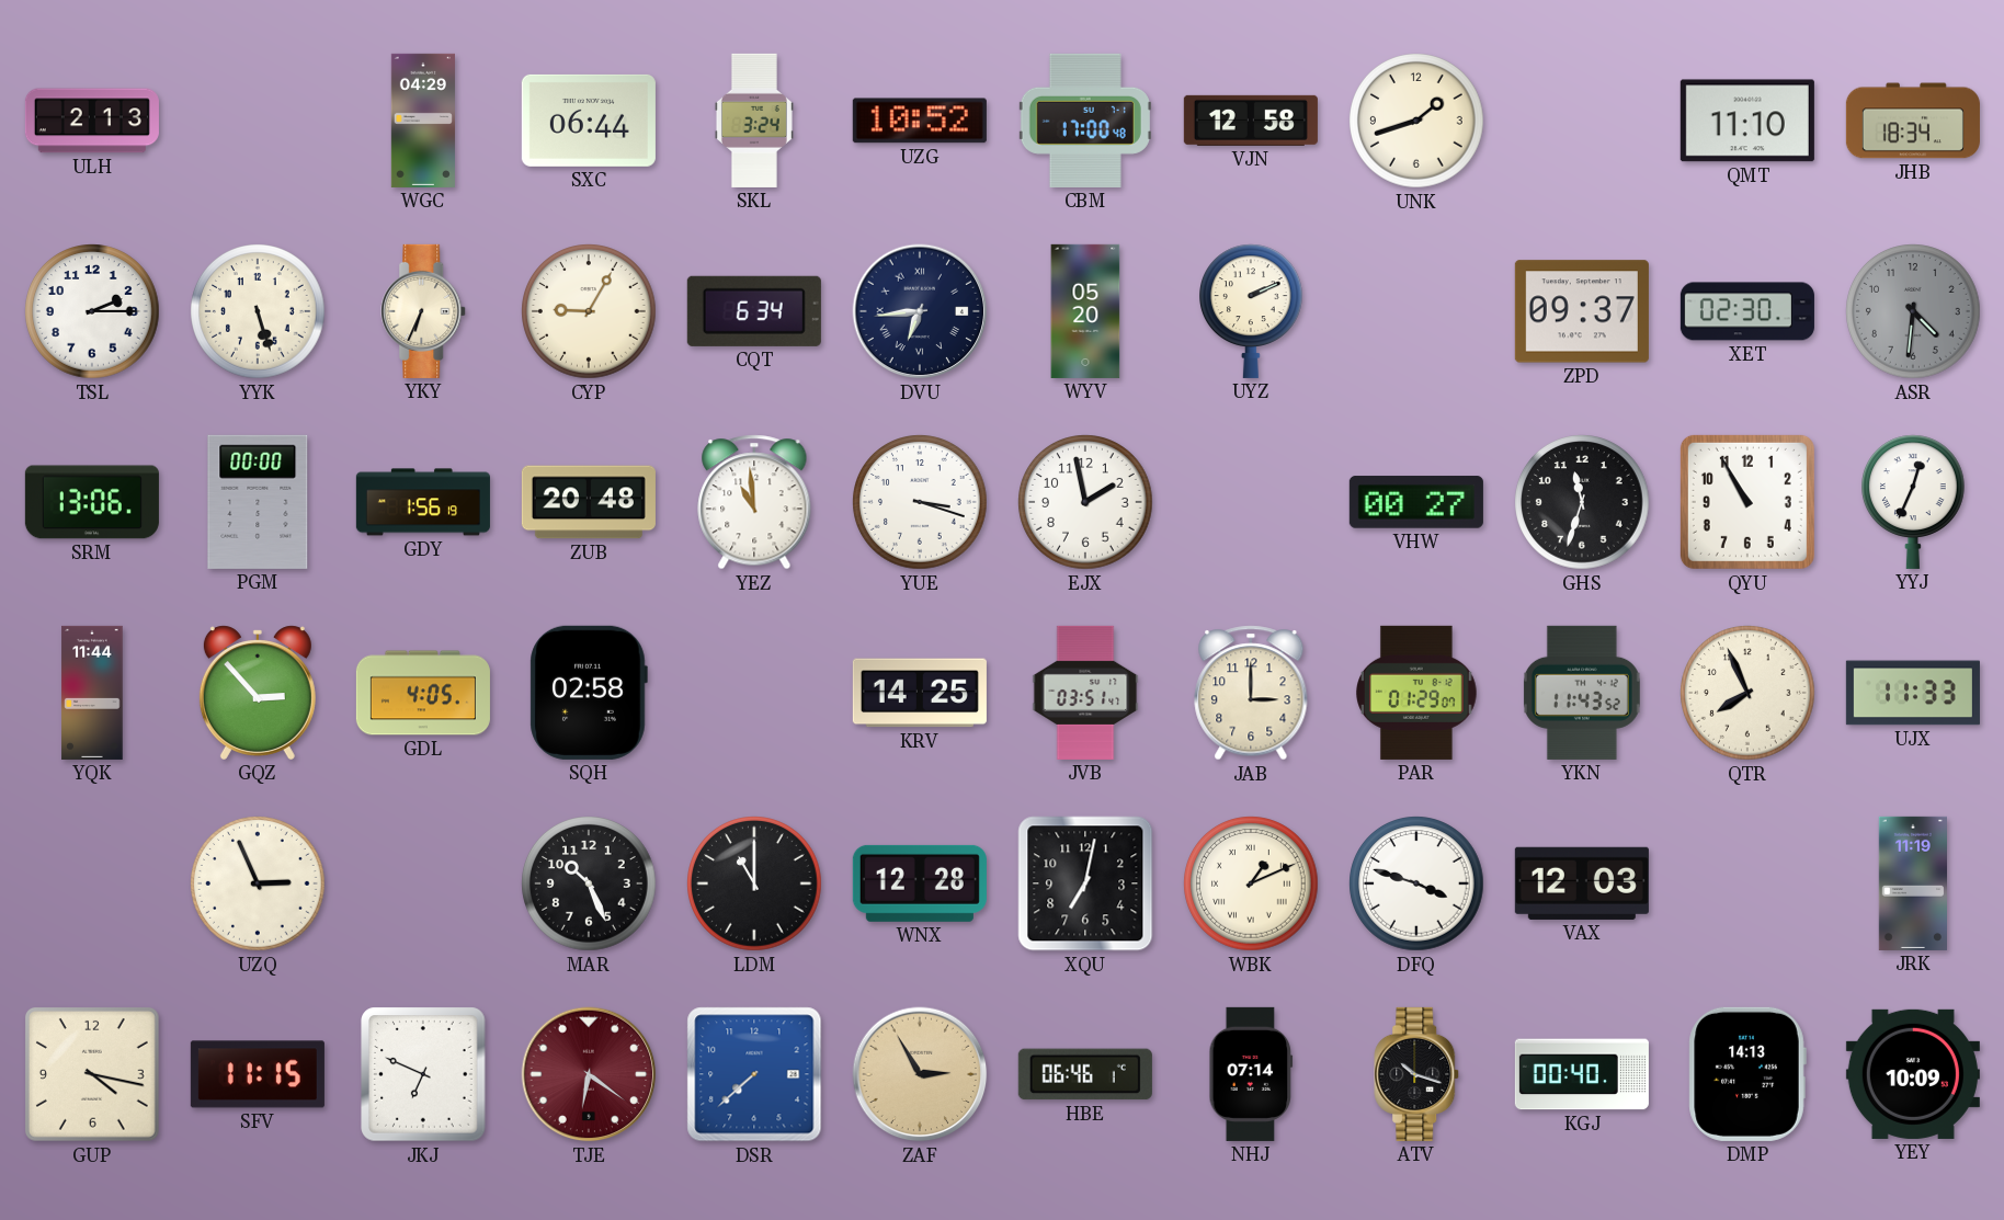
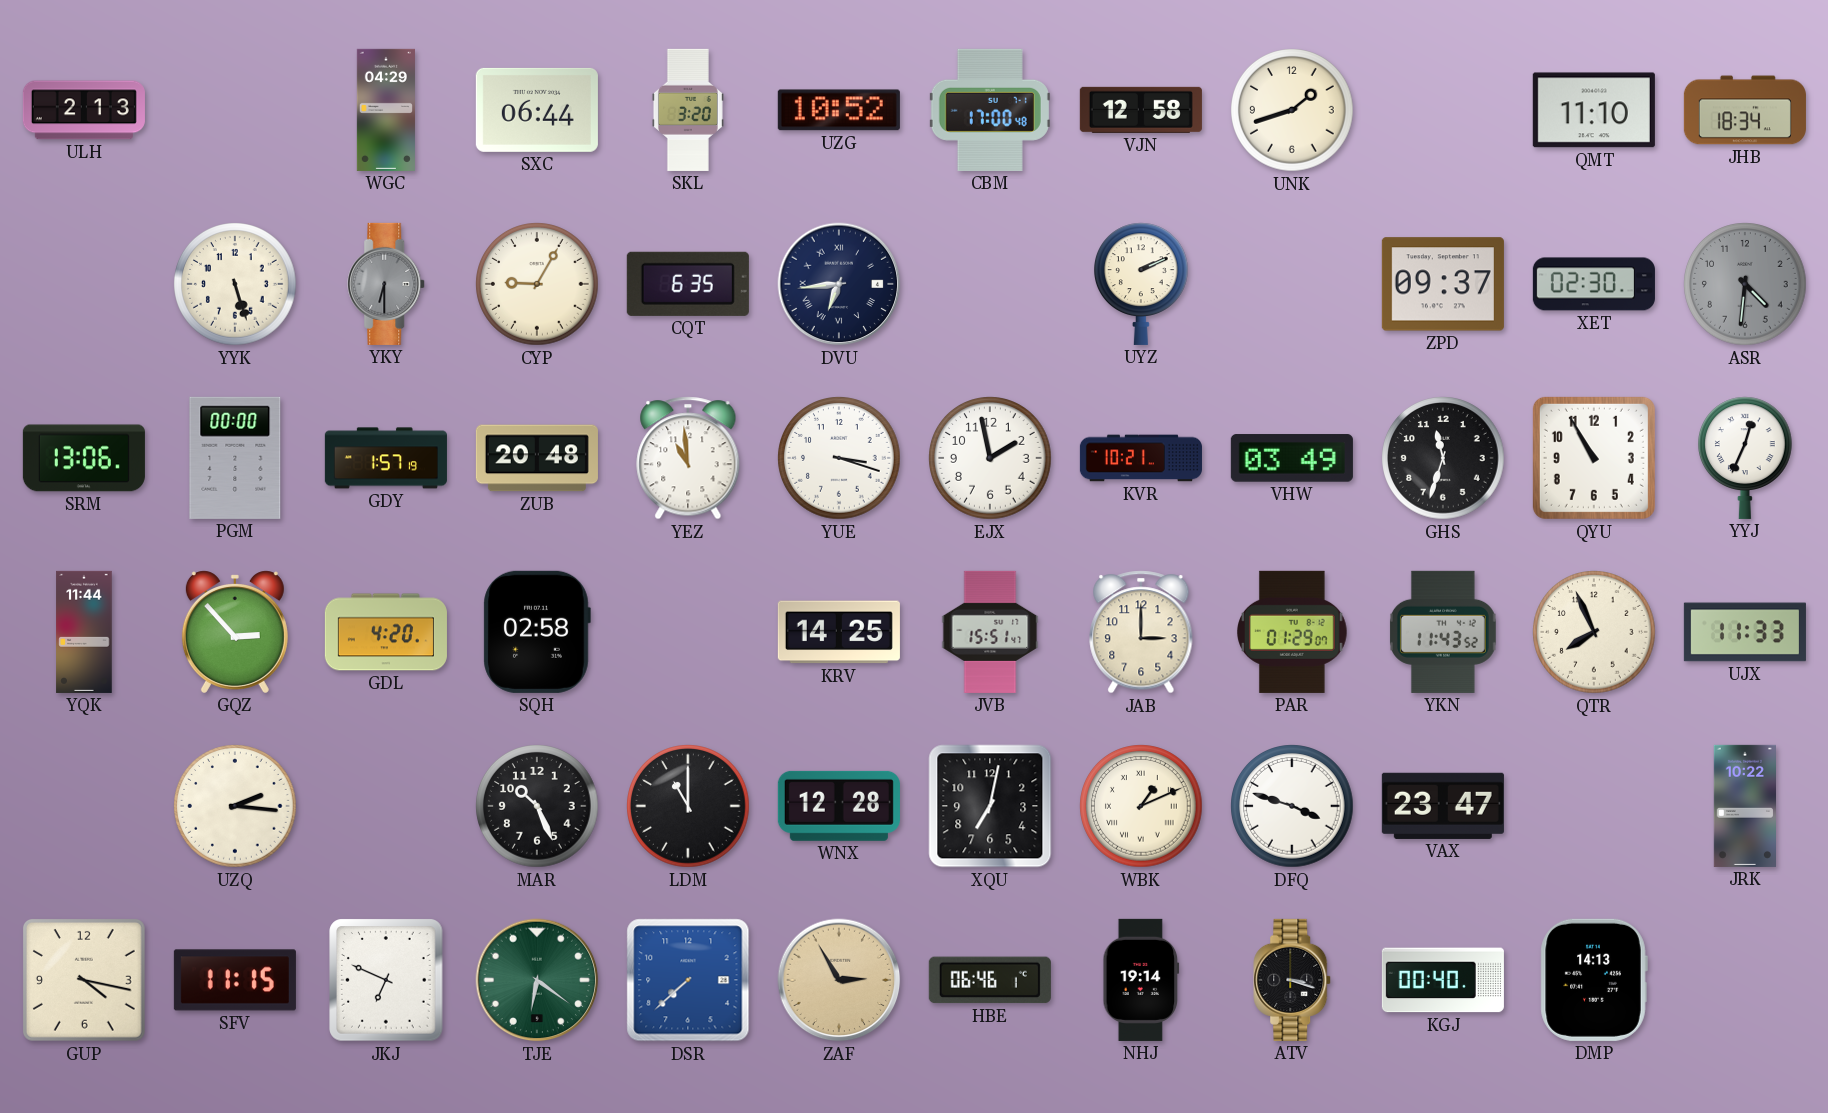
SKL: 3:24 -> 3:20 (688, 110)
TSL: 2:15 -> none (92, 311)
YKY: 6:34 -> 6:30 (387, 284)
YKY dial: cream -> grey (387, 284)
CQT: 6:34 -> 6:35 (688, 284)
WYV: 05:20 -> none (1085, 311)
GDY: 1:56 -> 1:57 (386, 458)
KVR: none -> 10:21 (1141, 458)
VHW: 00:27 -> 03:49 (1292, 458)
GDL: 4:05 -> 4:20 (386, 632)
JVB: 03:51 -> 15:51 (990, 632)
UZQ: 2:56 -> 2:16 (235, 806)
VAX: 12:03 -> 23:47 (1443, 806)
JRK: 11:19 -> 10:22 (1744, 806)
TJE dial: burgundy -> green (537, 980)
NHJ: 07:14 -> 19:14 (1141, 980)
ATV: 10:18 -> 3:18 (1293, 980)
YEY: 10:09 -> none (1913, 1074)
